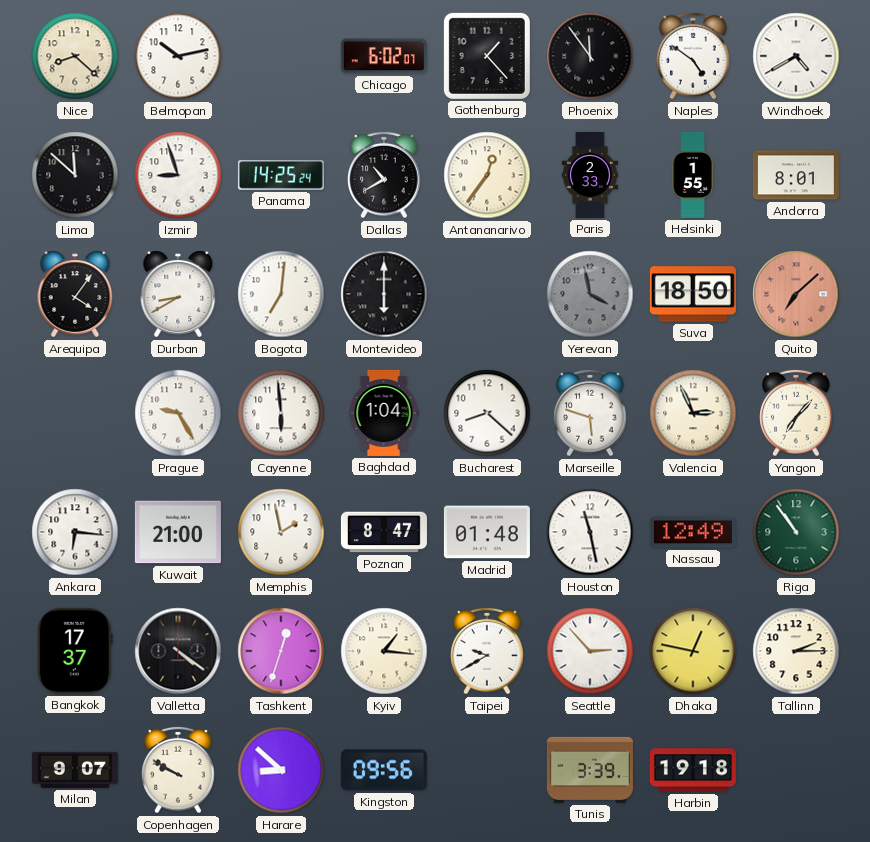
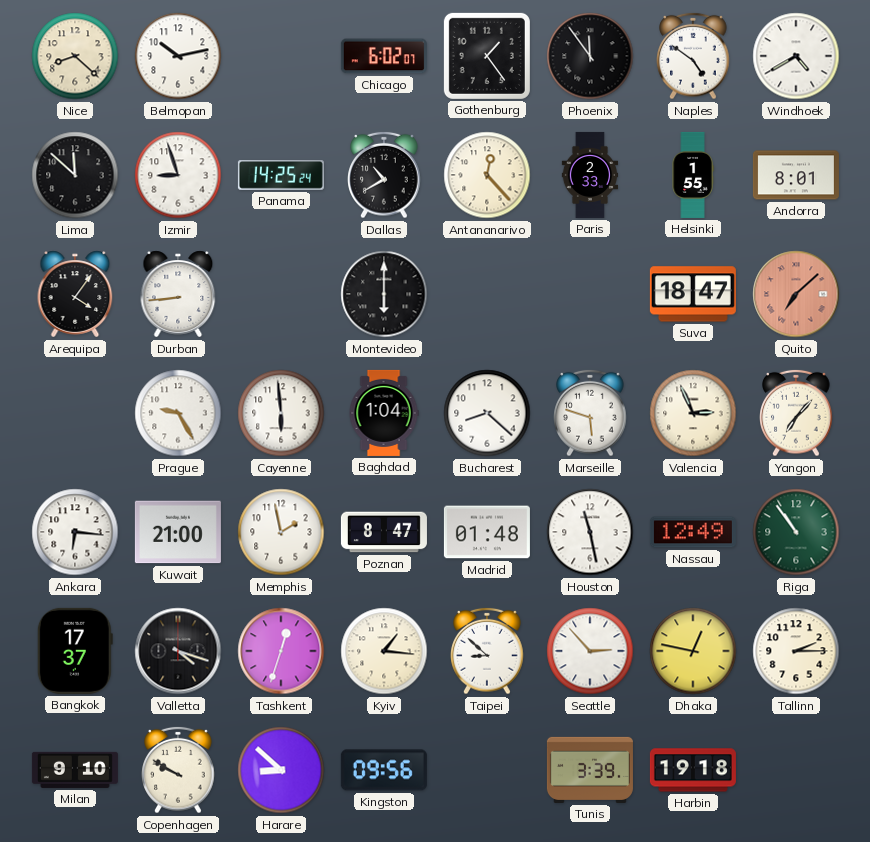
Gothenburg: 1:23 -> 1:24 (487, 56)
Antananarivo: 12:36 -> 12:23 (487, 175)
Durban: 8:40 -> 8:44 (178, 294)
Bogota: 7:01 -> none (281, 294)
Yerevan: 3:58 -> none (590, 294)
Suva: 18:50 -> 18:47 (693, 294)
Valletta: 4:21 -> 4:18 (178, 651)
Taipei: 9:40 -> 8:52 (487, 651)
Milan: 9:07 -> 9:10 (75, 770)
